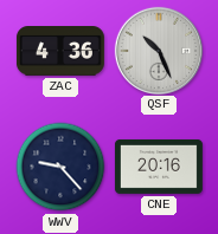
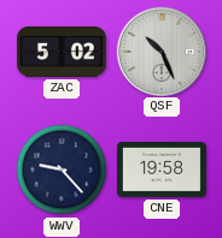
ZAC: 4:36 -> 5:02 (62, 52)
CNE: 20:16 -> 19:58 (162, 169)
